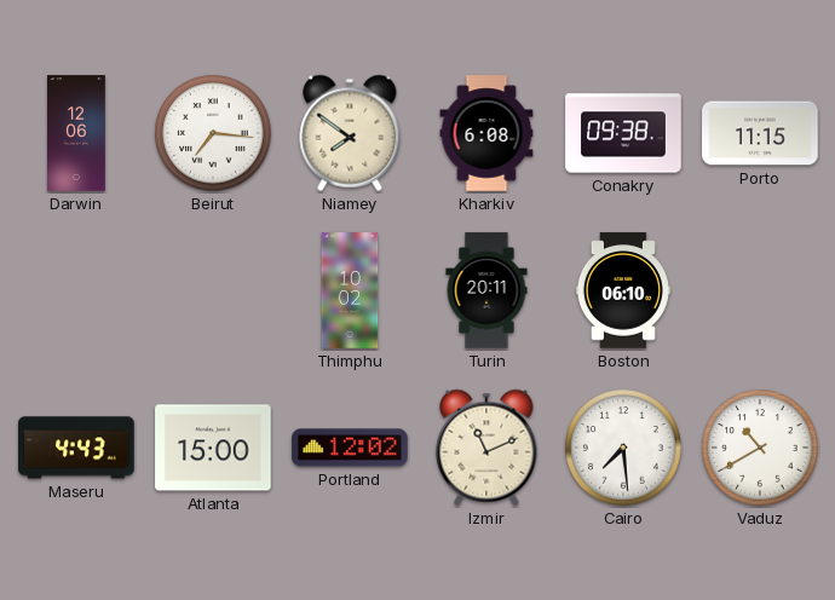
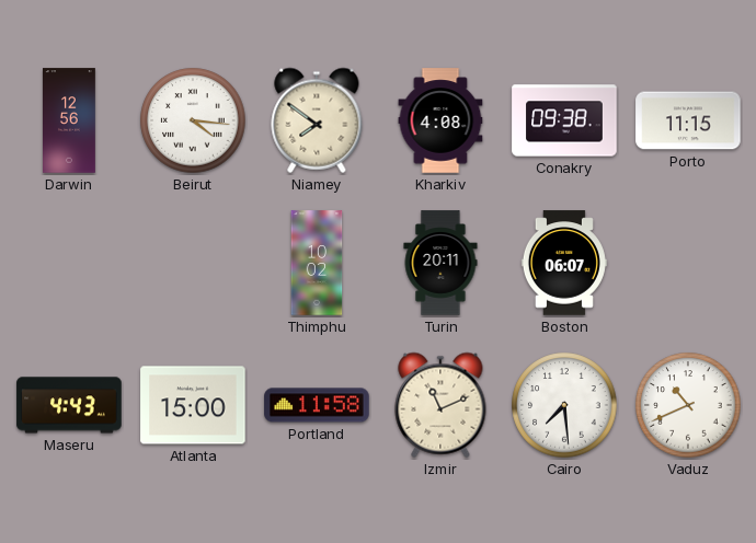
Darwin: 12:06 -> 12:56 (70, 120)
Beirut: 7:16 -> 4:16 (193, 120)
Kharkiv: 6:08 -> 4:08 (440, 120)
Boston: 06:10 -> 06:07 (564, 263)
Portland: 12:02 -> 11:58 (317, 405)
Vaduz: 10:40 -> 10:41 (688, 405)
